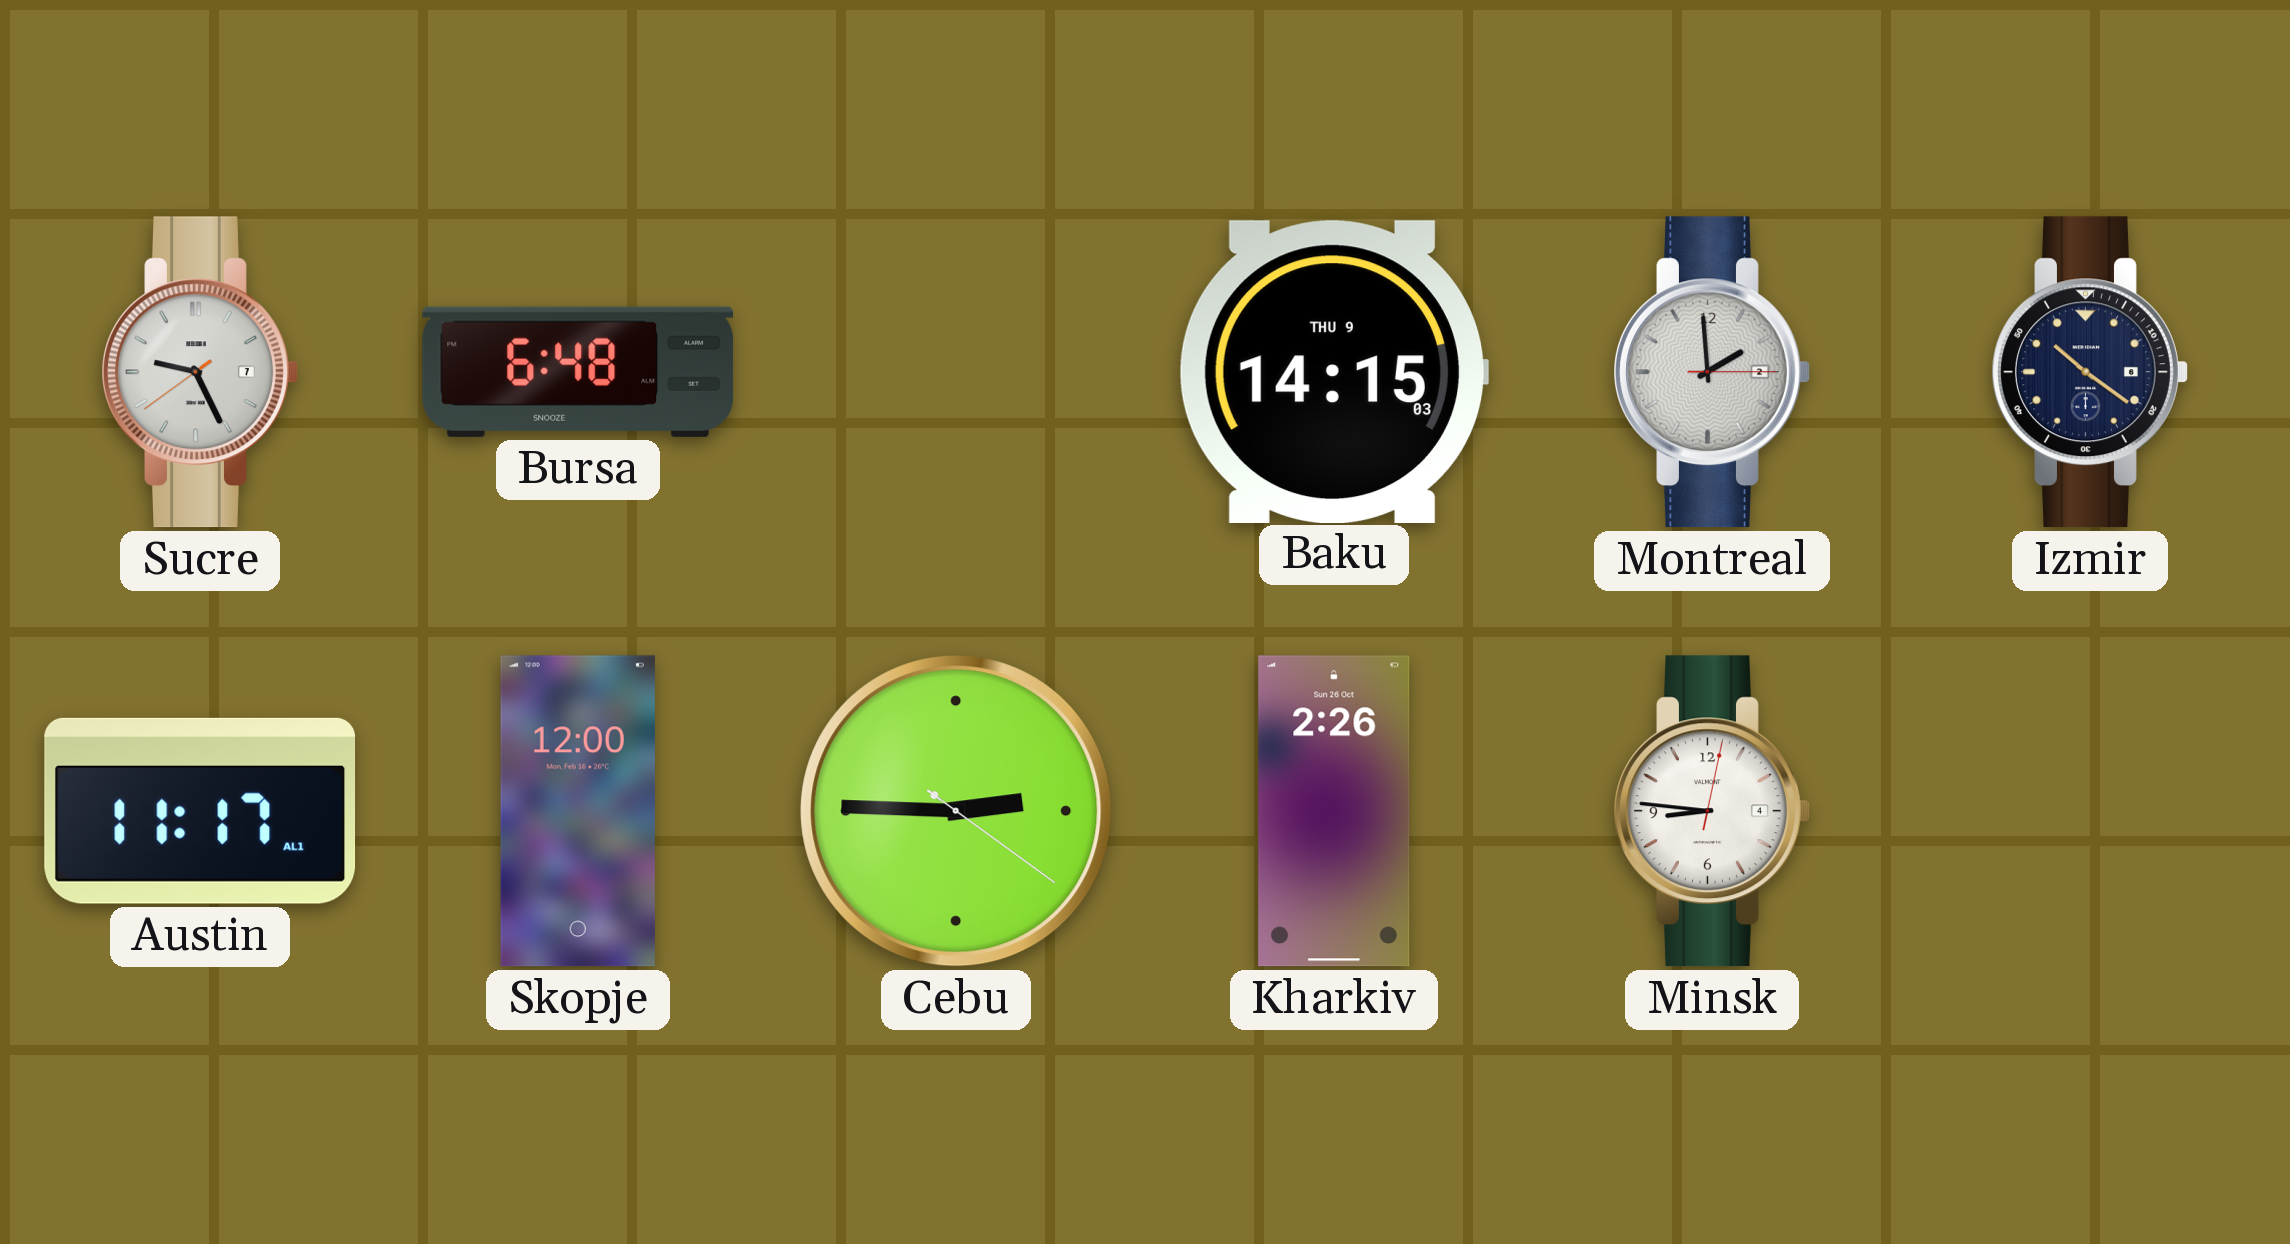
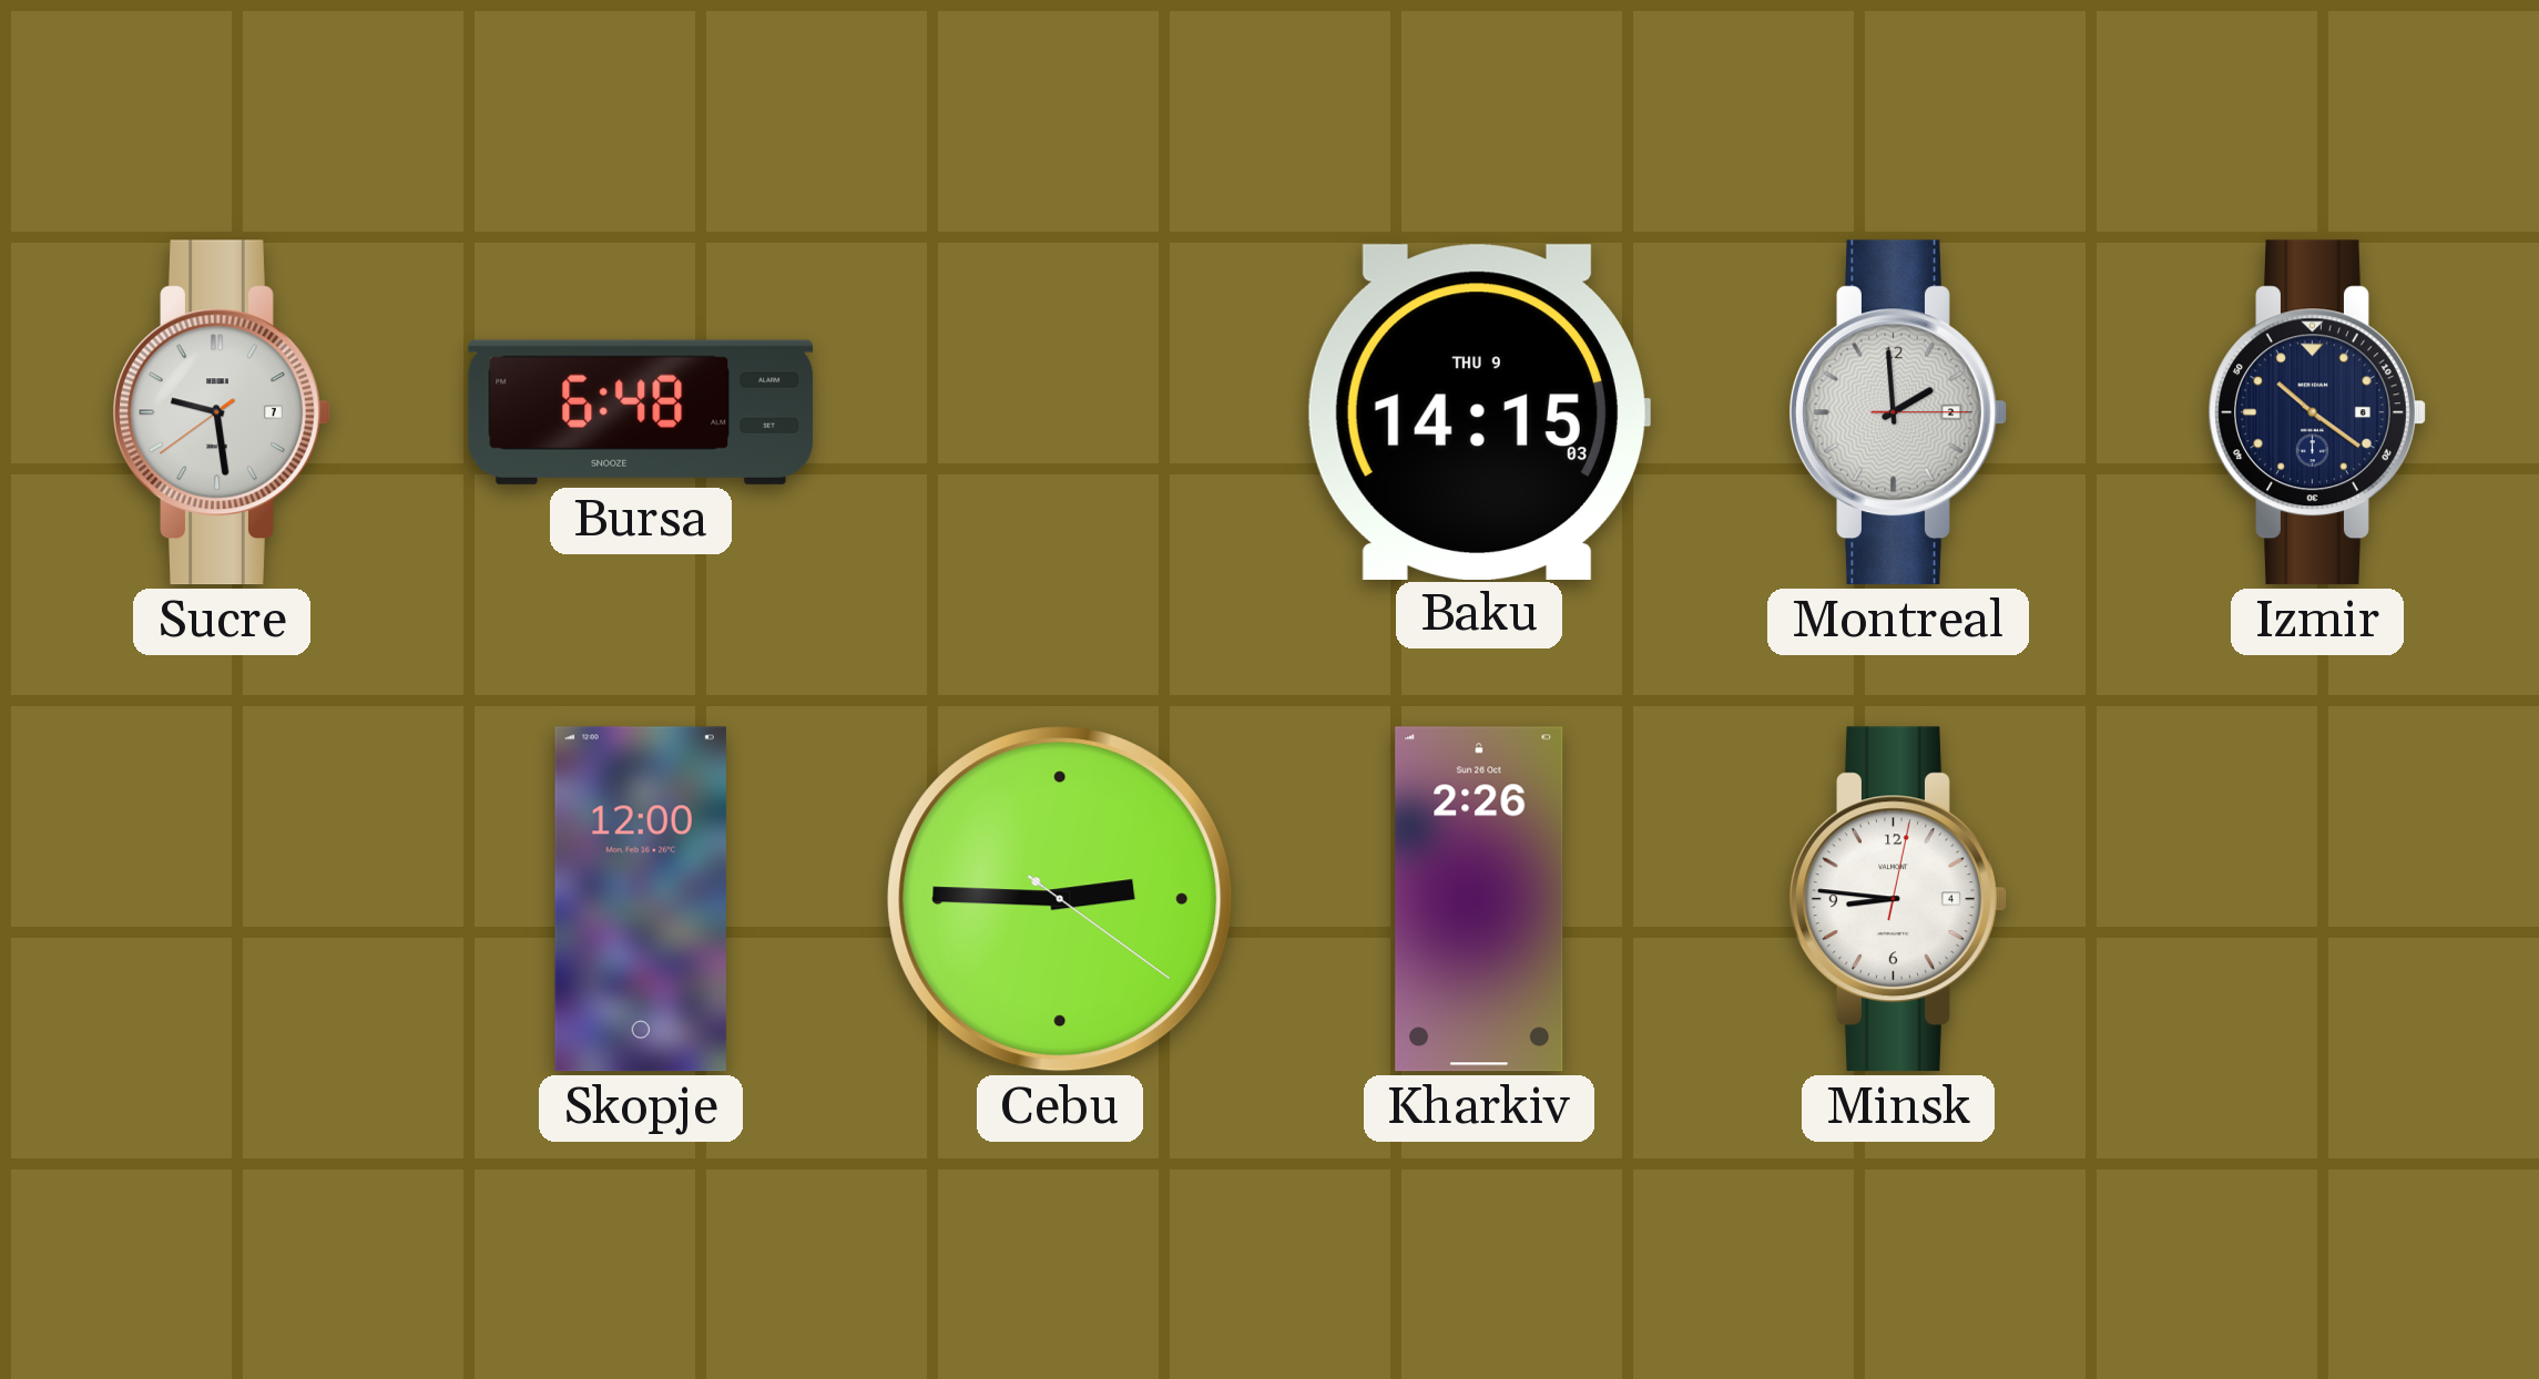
Sucre: 9:25 -> 9:28 (222, 412)
Austin: 11:17 -> none (200, 811)
